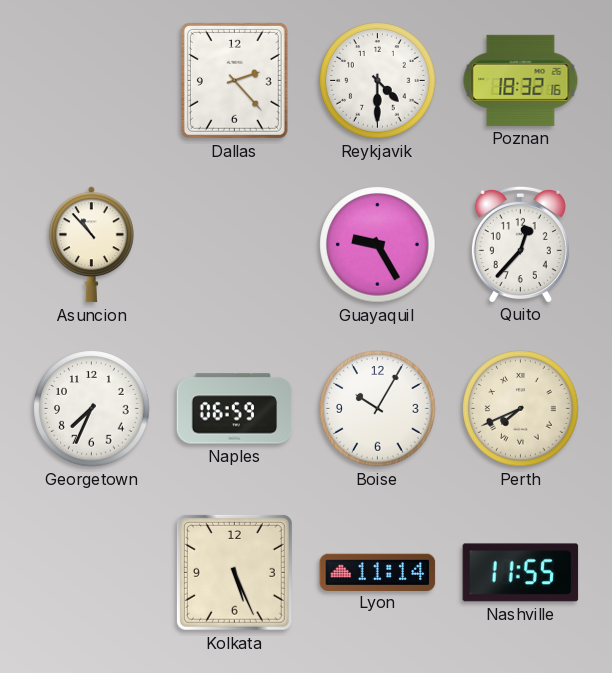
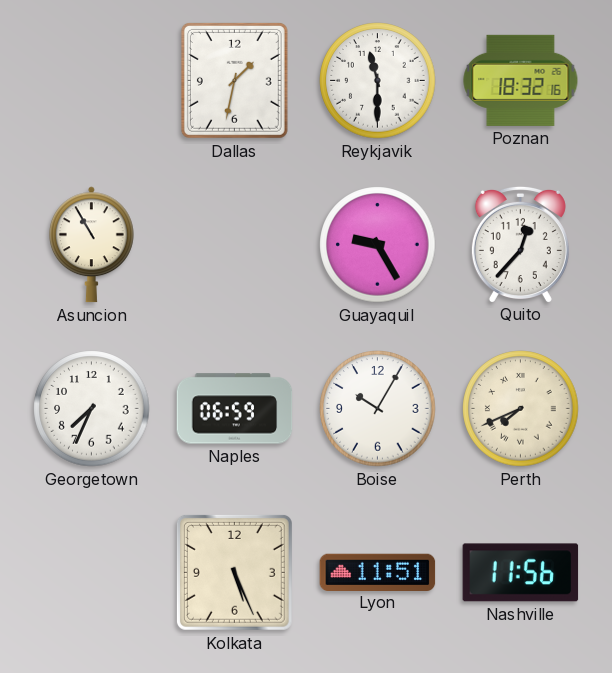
Dallas: 2:23 -> 1:32 (234, 80)
Reykjavik: 4:30 -> 11:30 (378, 81)
Asuncion: 10:53 -> 10:55 (91, 245)
Lyon: 11:14 -> 11:51 (378, 572)
Nashville: 11:55 -> 11:56 (521, 573)
